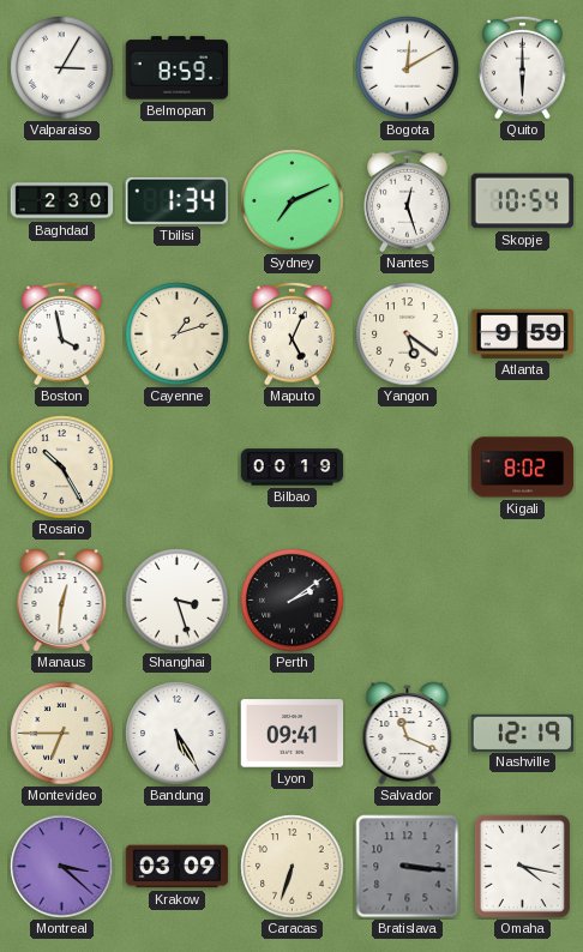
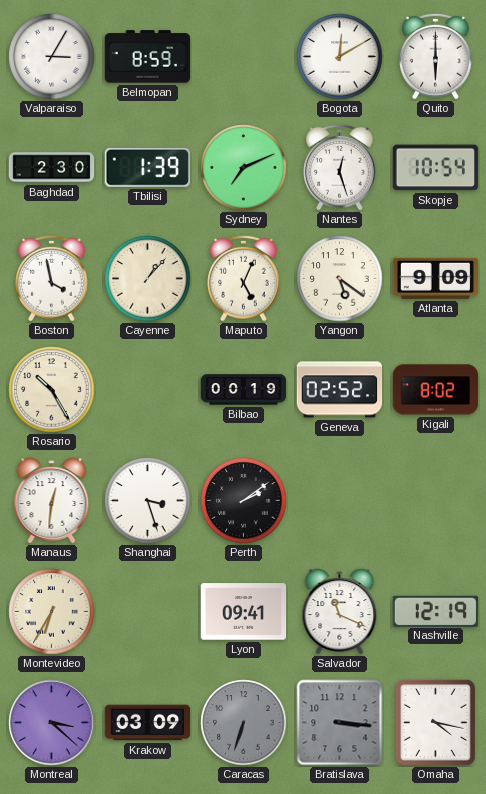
Tbilisi: 1:34 -> 1:39 (147, 167)
Cayenne: 1:12 -> 1:07 (148, 279)
Atlanta: 9:59 -> 9:09 (436, 278)
Geneva: none -> 02:52 (340, 390)
Montevideo: 6:45 -> 6:35 (52, 612)
Bandung: 5:25 -> none (178, 734)
Caracas dial: cream -> grey (244, 723)
